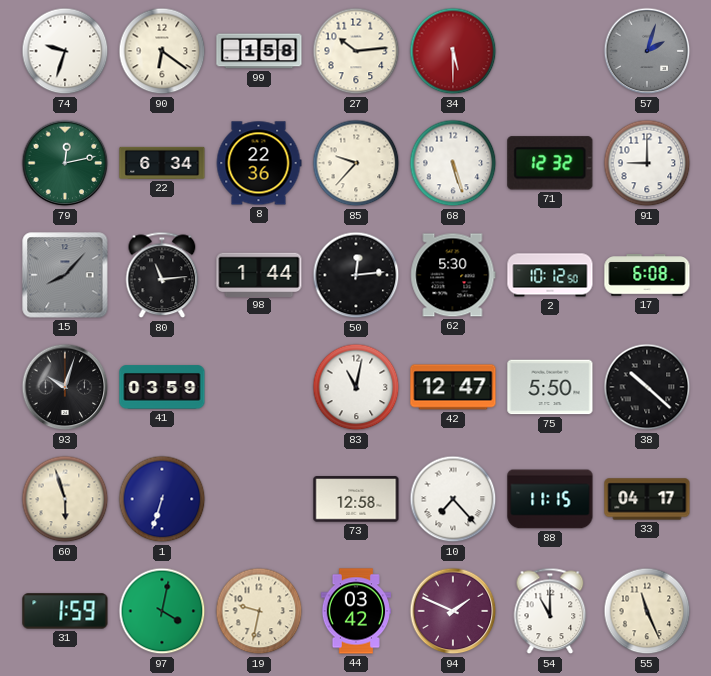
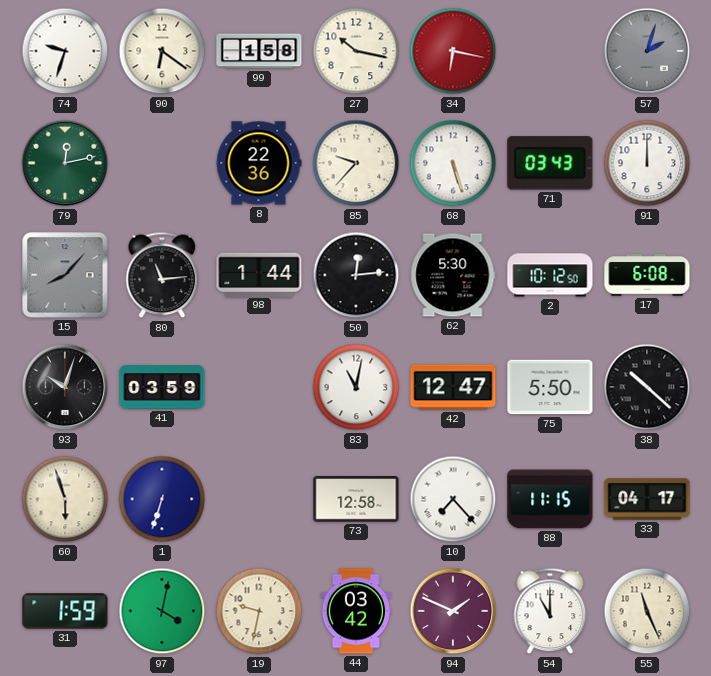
27: 10:14 -> 10:17 (356, 51)
34: 5:30 -> 6:17 (453, 51)
22: 6:34 -> none (162, 163)
71: 12:32 -> 03:43 (550, 163)
91: 9:00 -> 12:00 (647, 163)
